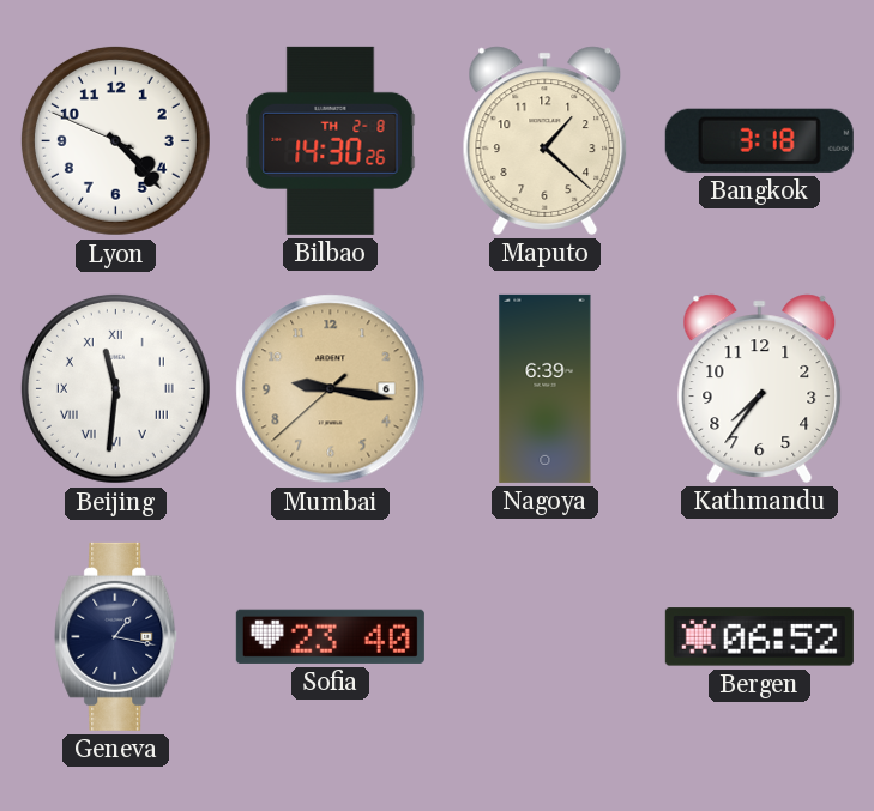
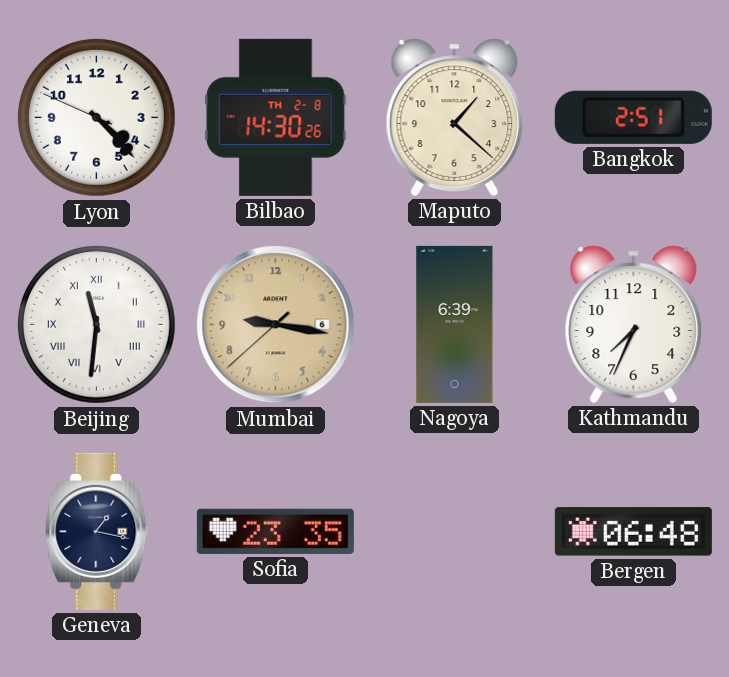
Bangkok: 3:18 -> 2:51 (633, 117)
Kathmandu: 7:36 -> 7:34 (634, 324)
Sofia: 23:40 -> 23:35 (275, 531)
Bergen: 06:52 -> 06:48 (633, 532)
